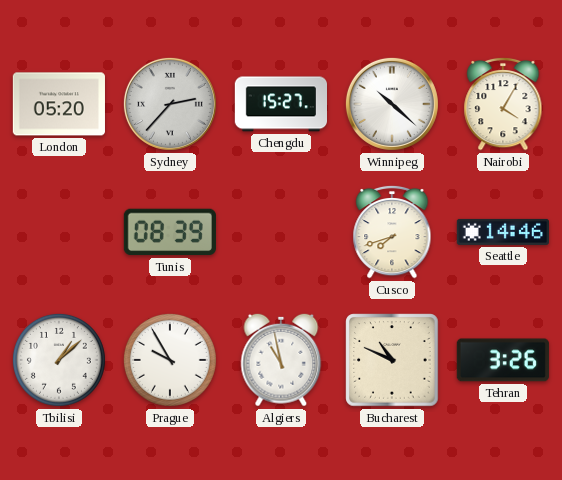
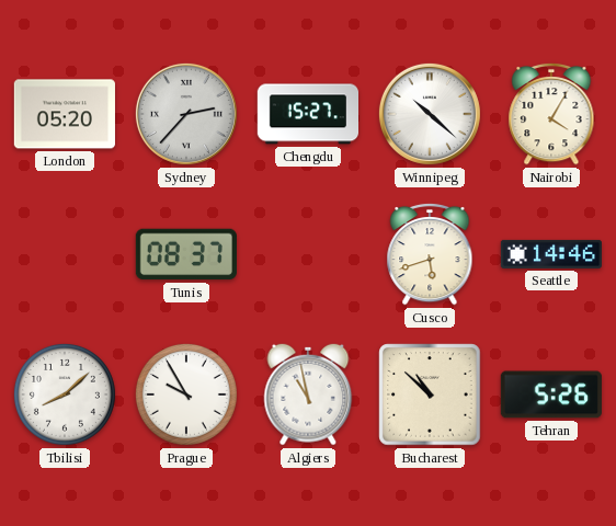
Tunis: 08:39 -> 08:37 (186, 254)
Cusco: 7:42 -> 5:42 (430, 254)
Tbilisi: 1:08 -> 8:08 (65, 395)
Bucharest: 10:49 -> 10:52 (430, 395)
Tehran: 3:26 -> 5:26 (551, 395)
